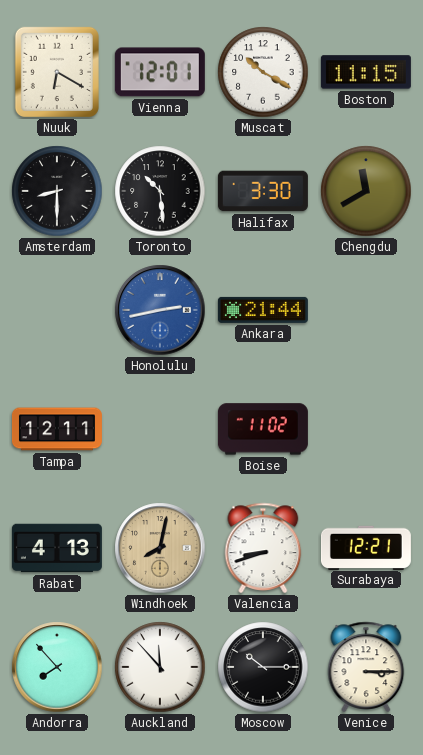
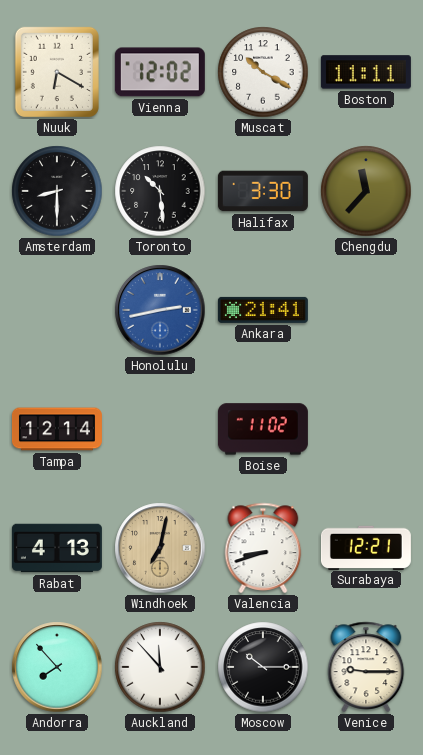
Vienna: 12:01 -> 12:02 (160, 72)
Boston: 11:15 -> 11:11 (366, 72)
Chengdu: 11:40 -> 11:37 (366, 191)
Ankara: 21:44 -> 21:41 (263, 310)
Tampa: 12:11 -> 12:14 (57, 429)
Windhoek: 8:02 -> 7:02 (160, 548)
Venice: 3:15 -> 9:15 (366, 667)
